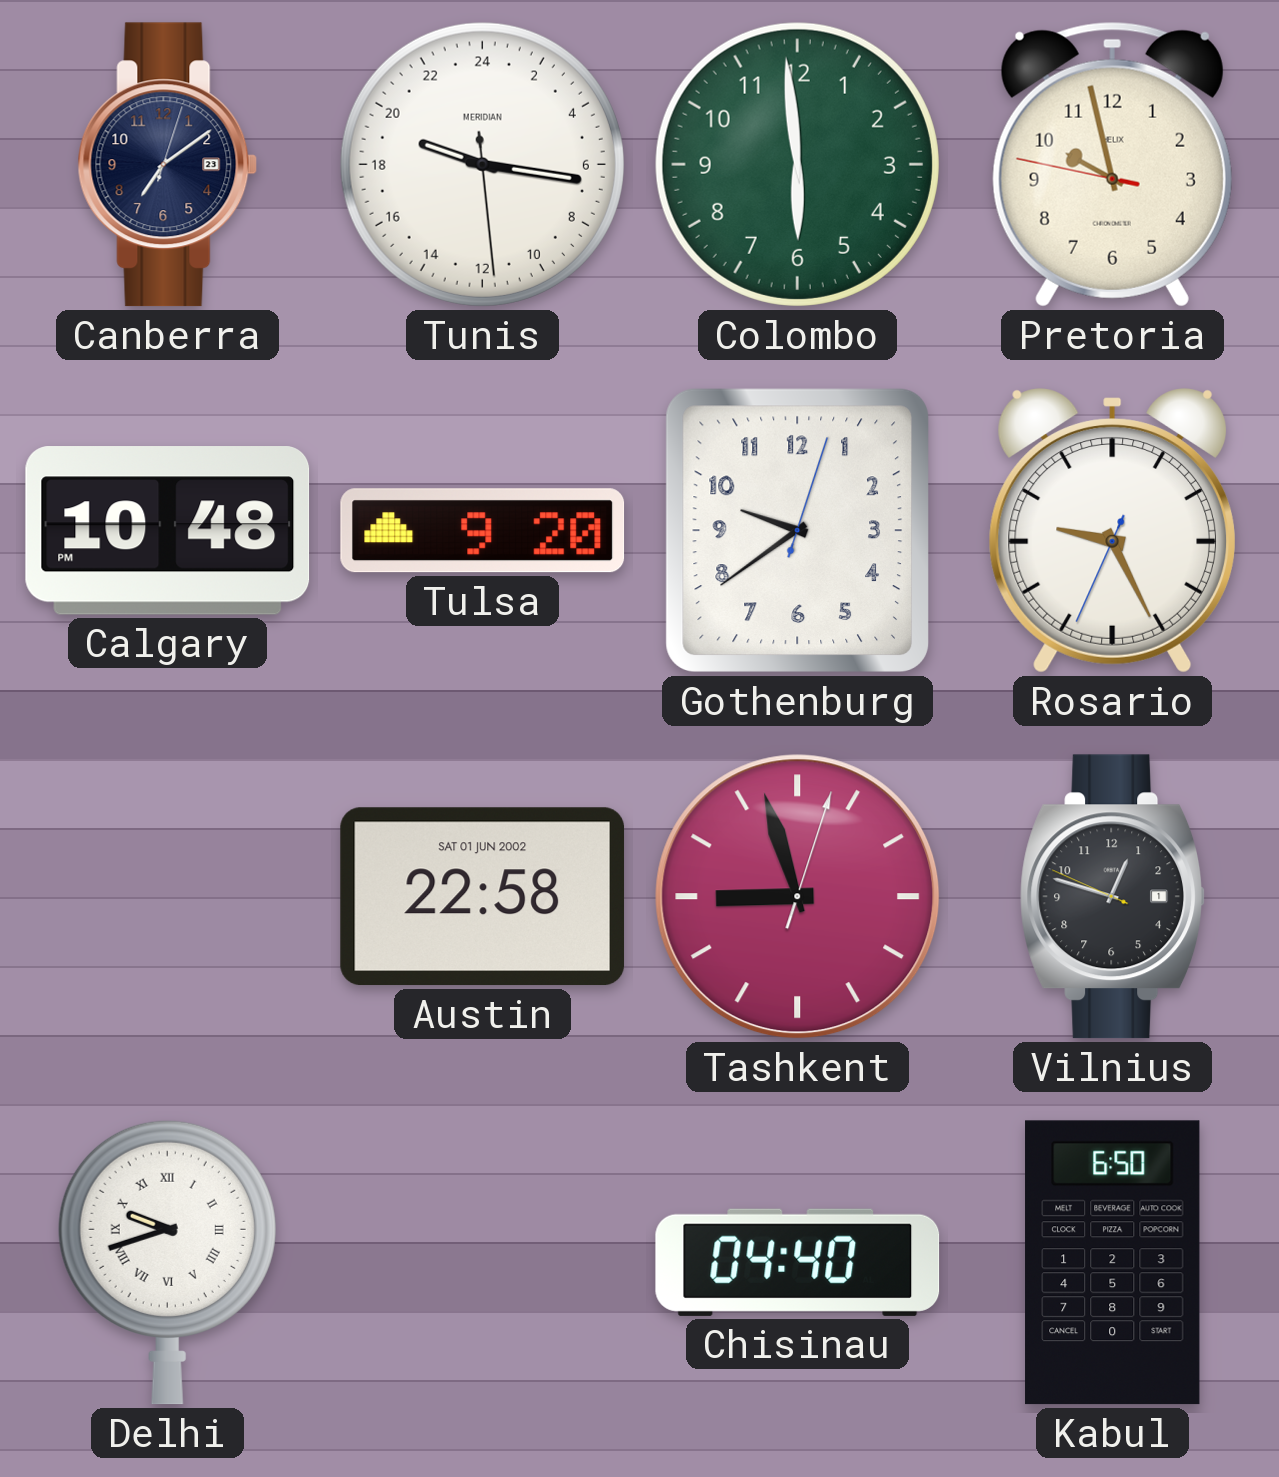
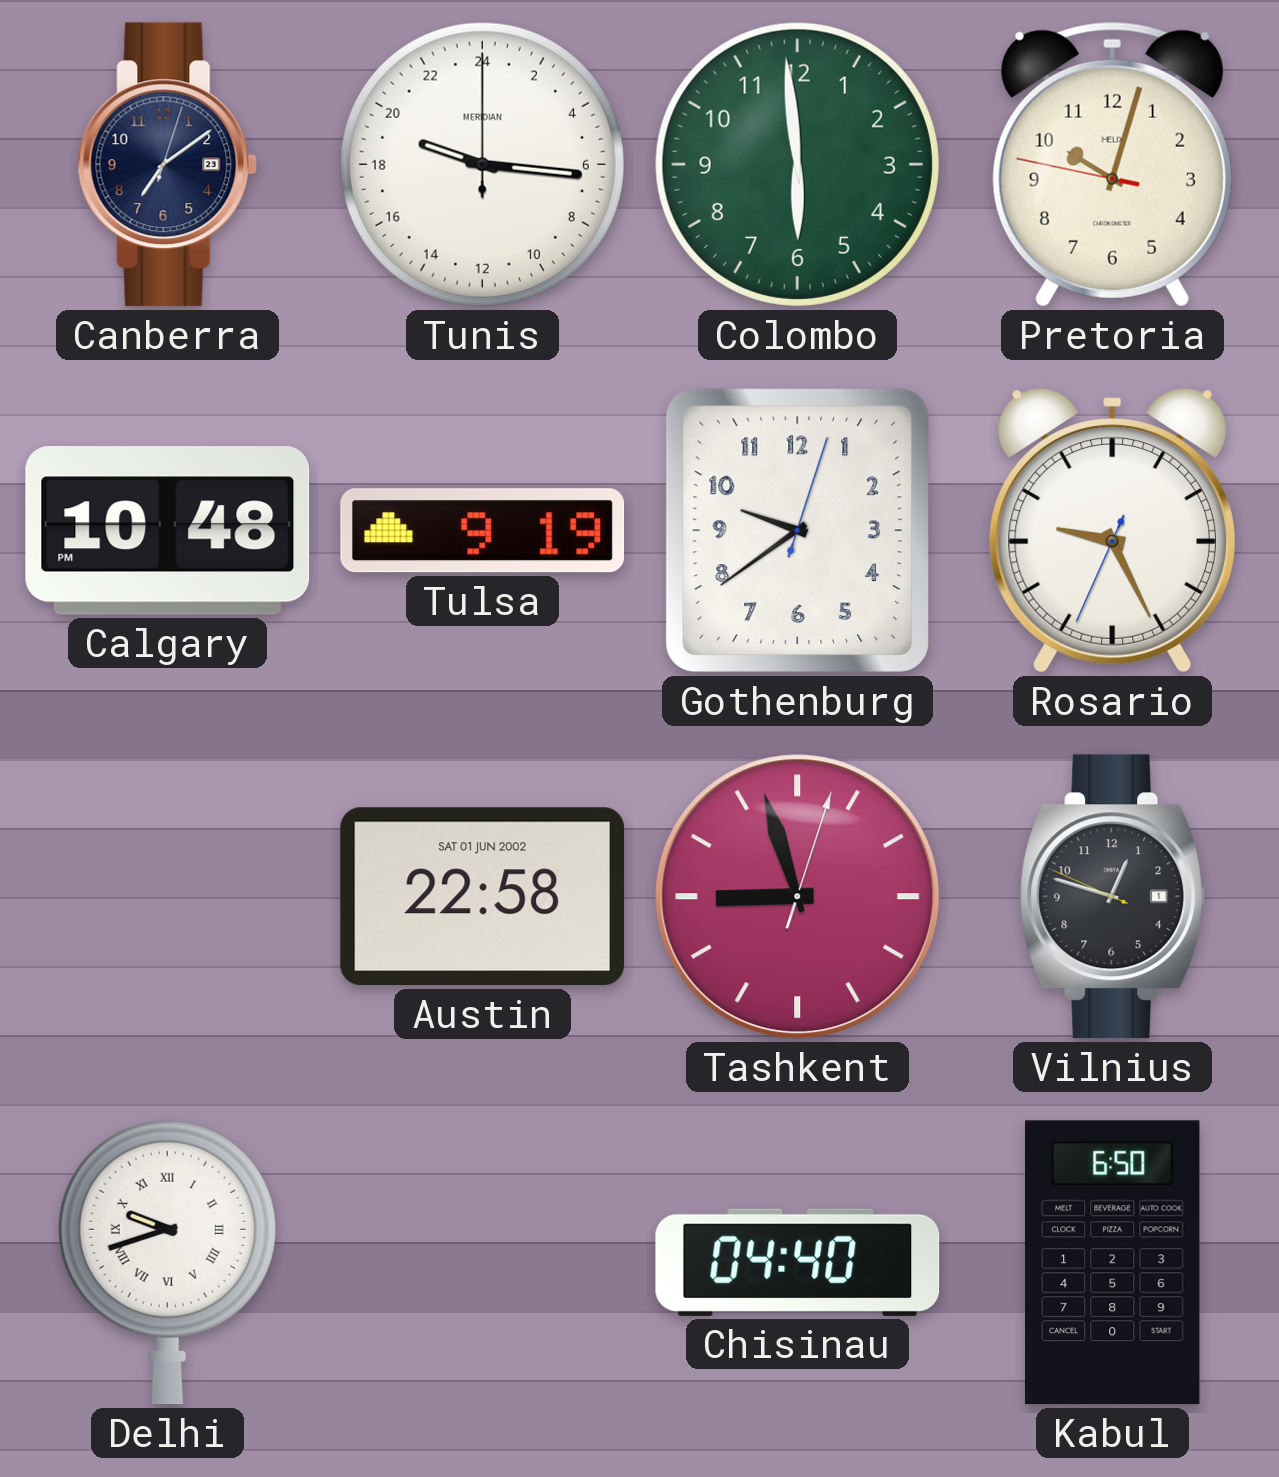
Tunis: 19:16:29 -> 19:16:00 (482, 164)
Pretoria: 9:57 -> 10:02 (1112, 164)
Tulsa: 9:20 -> 9:19 (483, 531)
